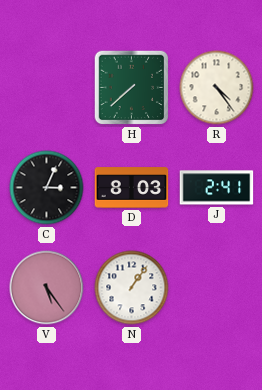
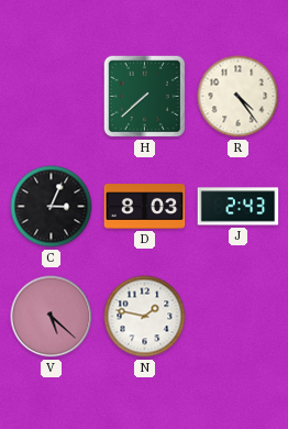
J: 2:41 -> 2:43 (239, 207)
V: 5:24 -> 5:22 (52, 317)
N: 1:06 -> 1:47 (145, 317)
